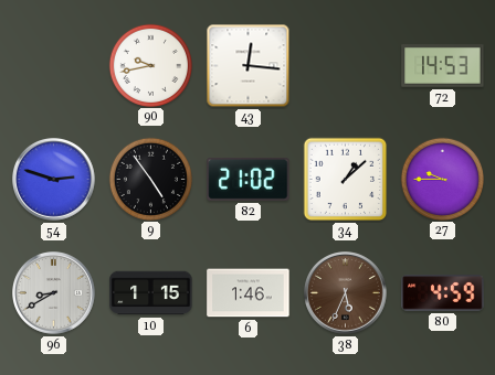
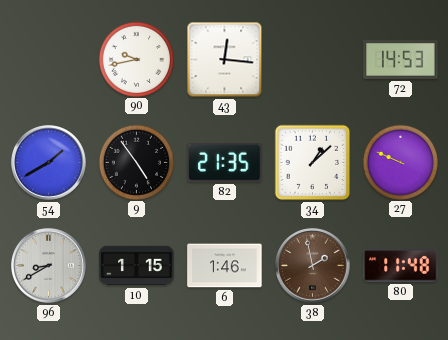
54: 2:48 -> 1:40 (49, 163)
82: 21:02 -> 21:35 (225, 162)
27: 9:45 -> 9:49 (400, 162)
38: 5:34 -> 1:58 (313, 266)
80: 4:59 -> 11:48 (401, 266)
